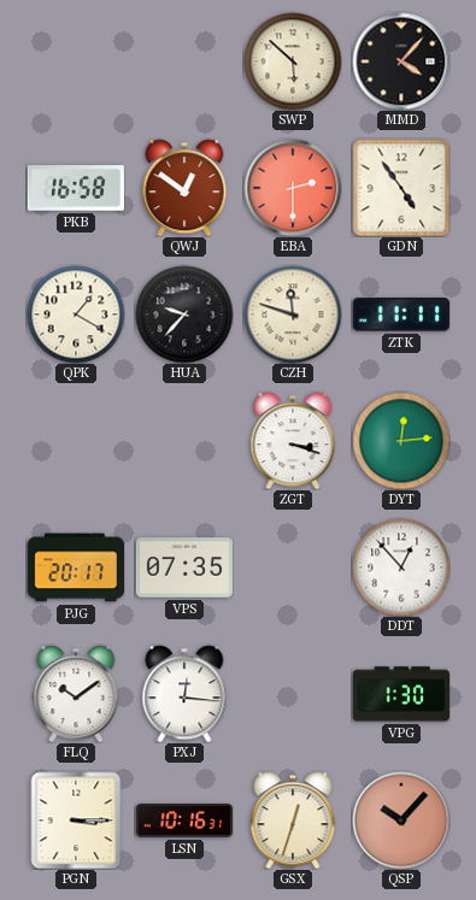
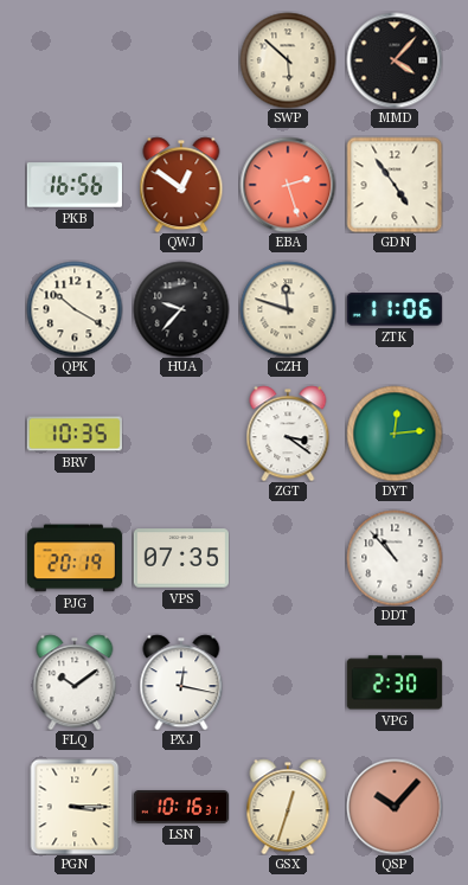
PKB: 16:58 -> 16:56 (75, 185)
EBA: 2:30 -> 2:27 (288, 185)
QPK: 1:20 -> 10:20 (75, 309)
ZTK: 11:11 -> 11:06 (395, 309)
BRV: none -> 10:35 (75, 434)
ZGT: 3:18 -> 3:21 (288, 434)
PJG: 20:17 -> 20:19 (73, 558)
DDT: 12:53 -> 10:53 (395, 558)
PXJ: 12:16 -> 12:17 (181, 682)
VPG: 1:30 -> 2:30 (395, 682)
